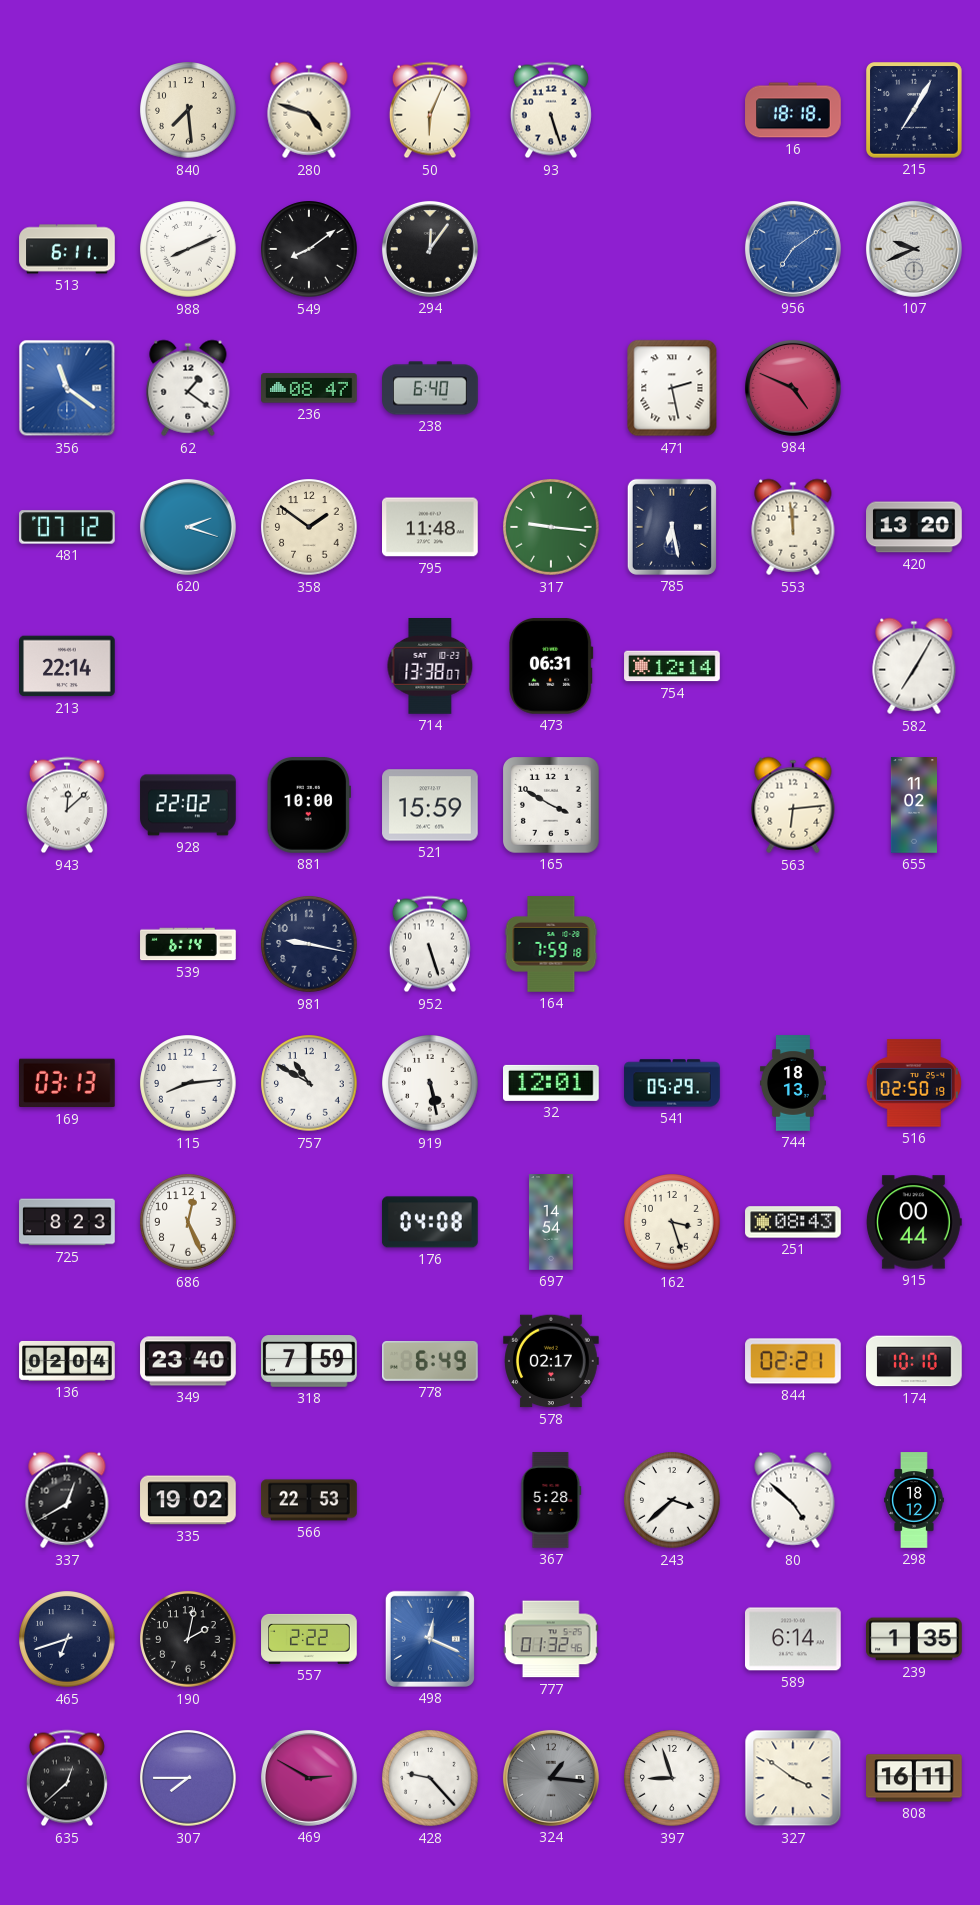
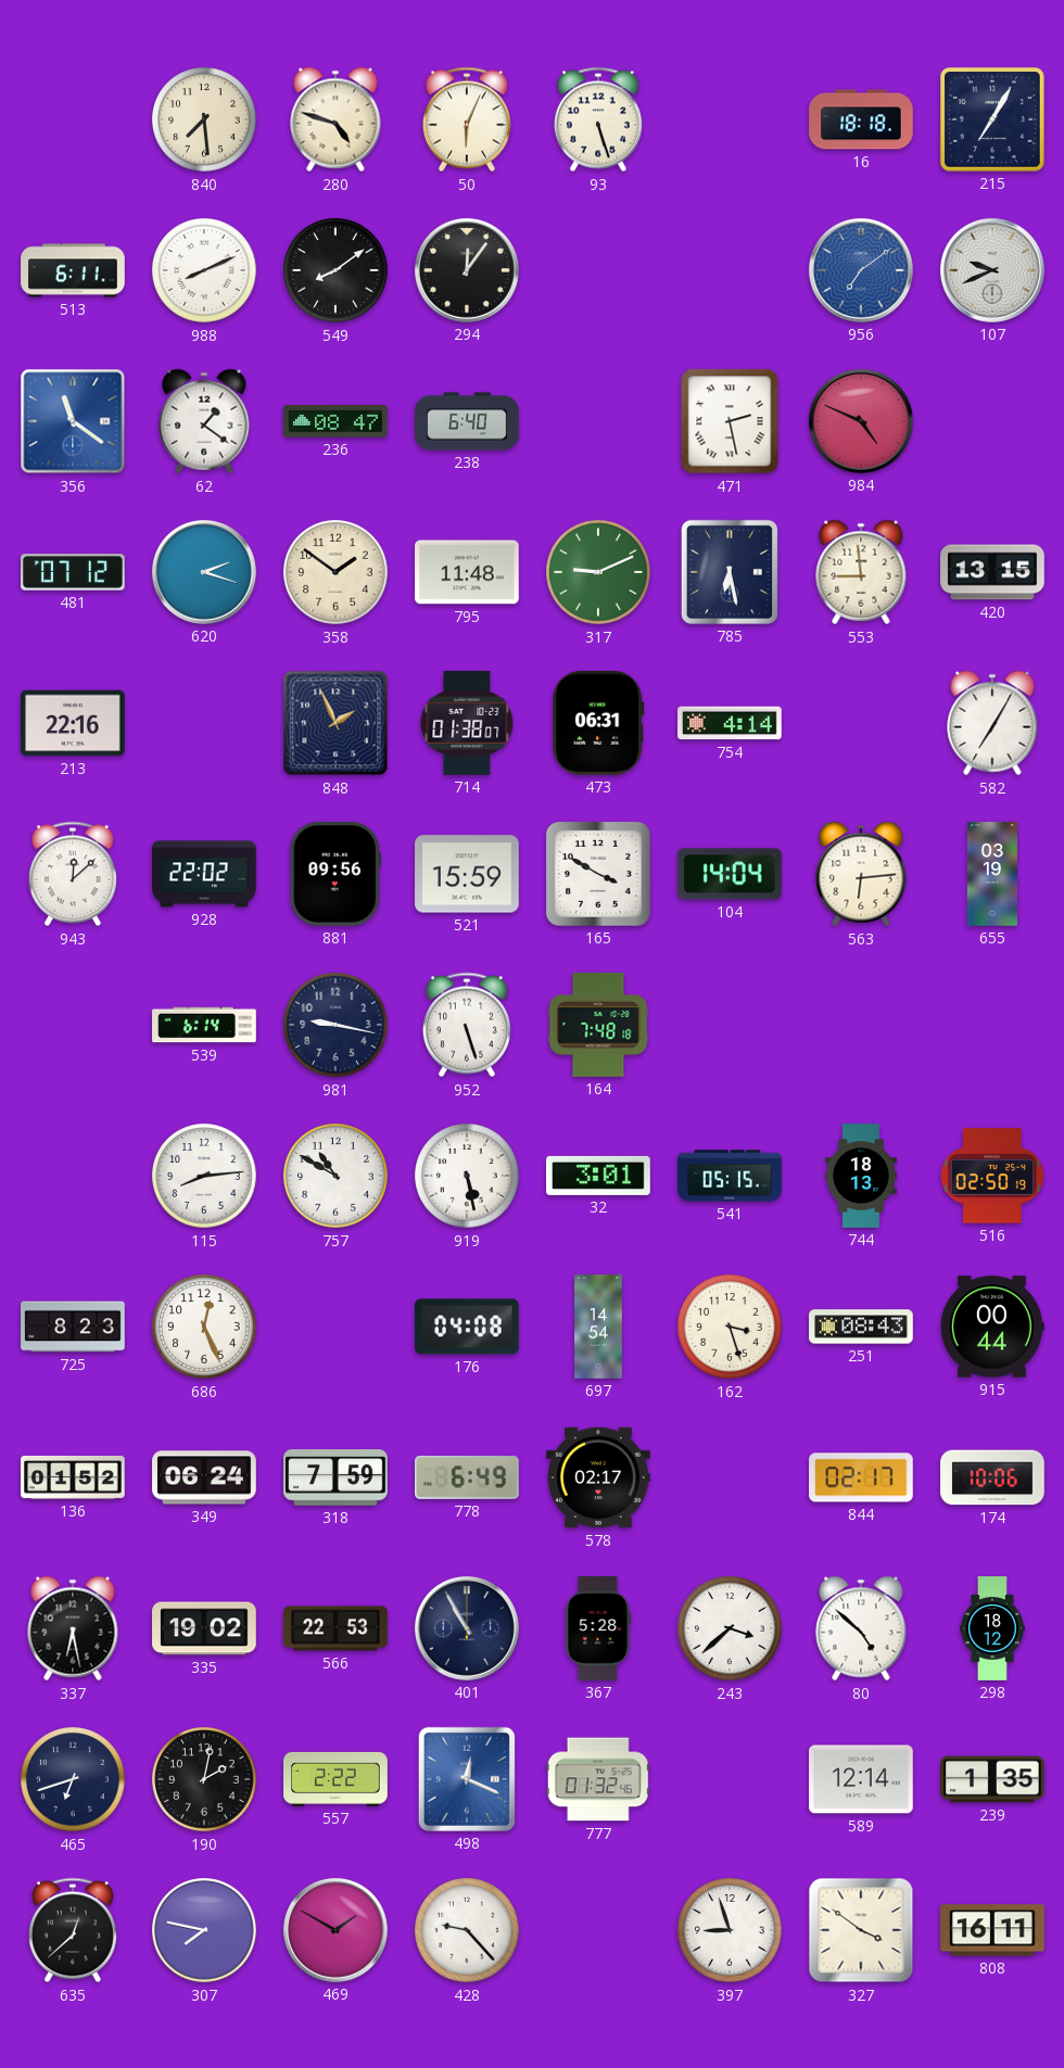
317: 9:16 -> 9:11 (598, 572)
553: 11:59 -> 8:59 (861, 572)
420: 13:20 -> 13:15 (992, 572)
213: 22:14 -> 22:16 (73, 723)
848: none -> 1:56 (335, 723)
714: 13:38 -> 01:38 (467, 724)
754: 12:14 -> 4:14 (730, 723)
881: 10:00 -> 09:56 (334, 875)
104: none -> 14:04 (731, 874)
655: 11:02 -> 03:19 (992, 874)
164: 7:59 -> 7:48 (598, 1025)
169: 03:13 -> none (67, 1083)
32: 12:01 -> 3:01 (599, 1176)
541: 05:29 -> 05:15 (730, 1176)
136: 02:04 -> 01:52 (73, 1477)
349: 23:40 -> 06:24 (204, 1477)
844: 02:21 -> 02:17 (861, 1477)
174: 10:10 -> 10:06 (992, 1477)
337: 12:40 -> 6:28 (73, 1628)
401: none -> 10:55 (467, 1628)
589: 6:14 -> 12:14 (862, 1779)
307: 7:45 -> 7:47 (204, 1930)
469: 2:50 -> 1:50 (335, 1930)
324: 1:16 -> none (551, 1778)
